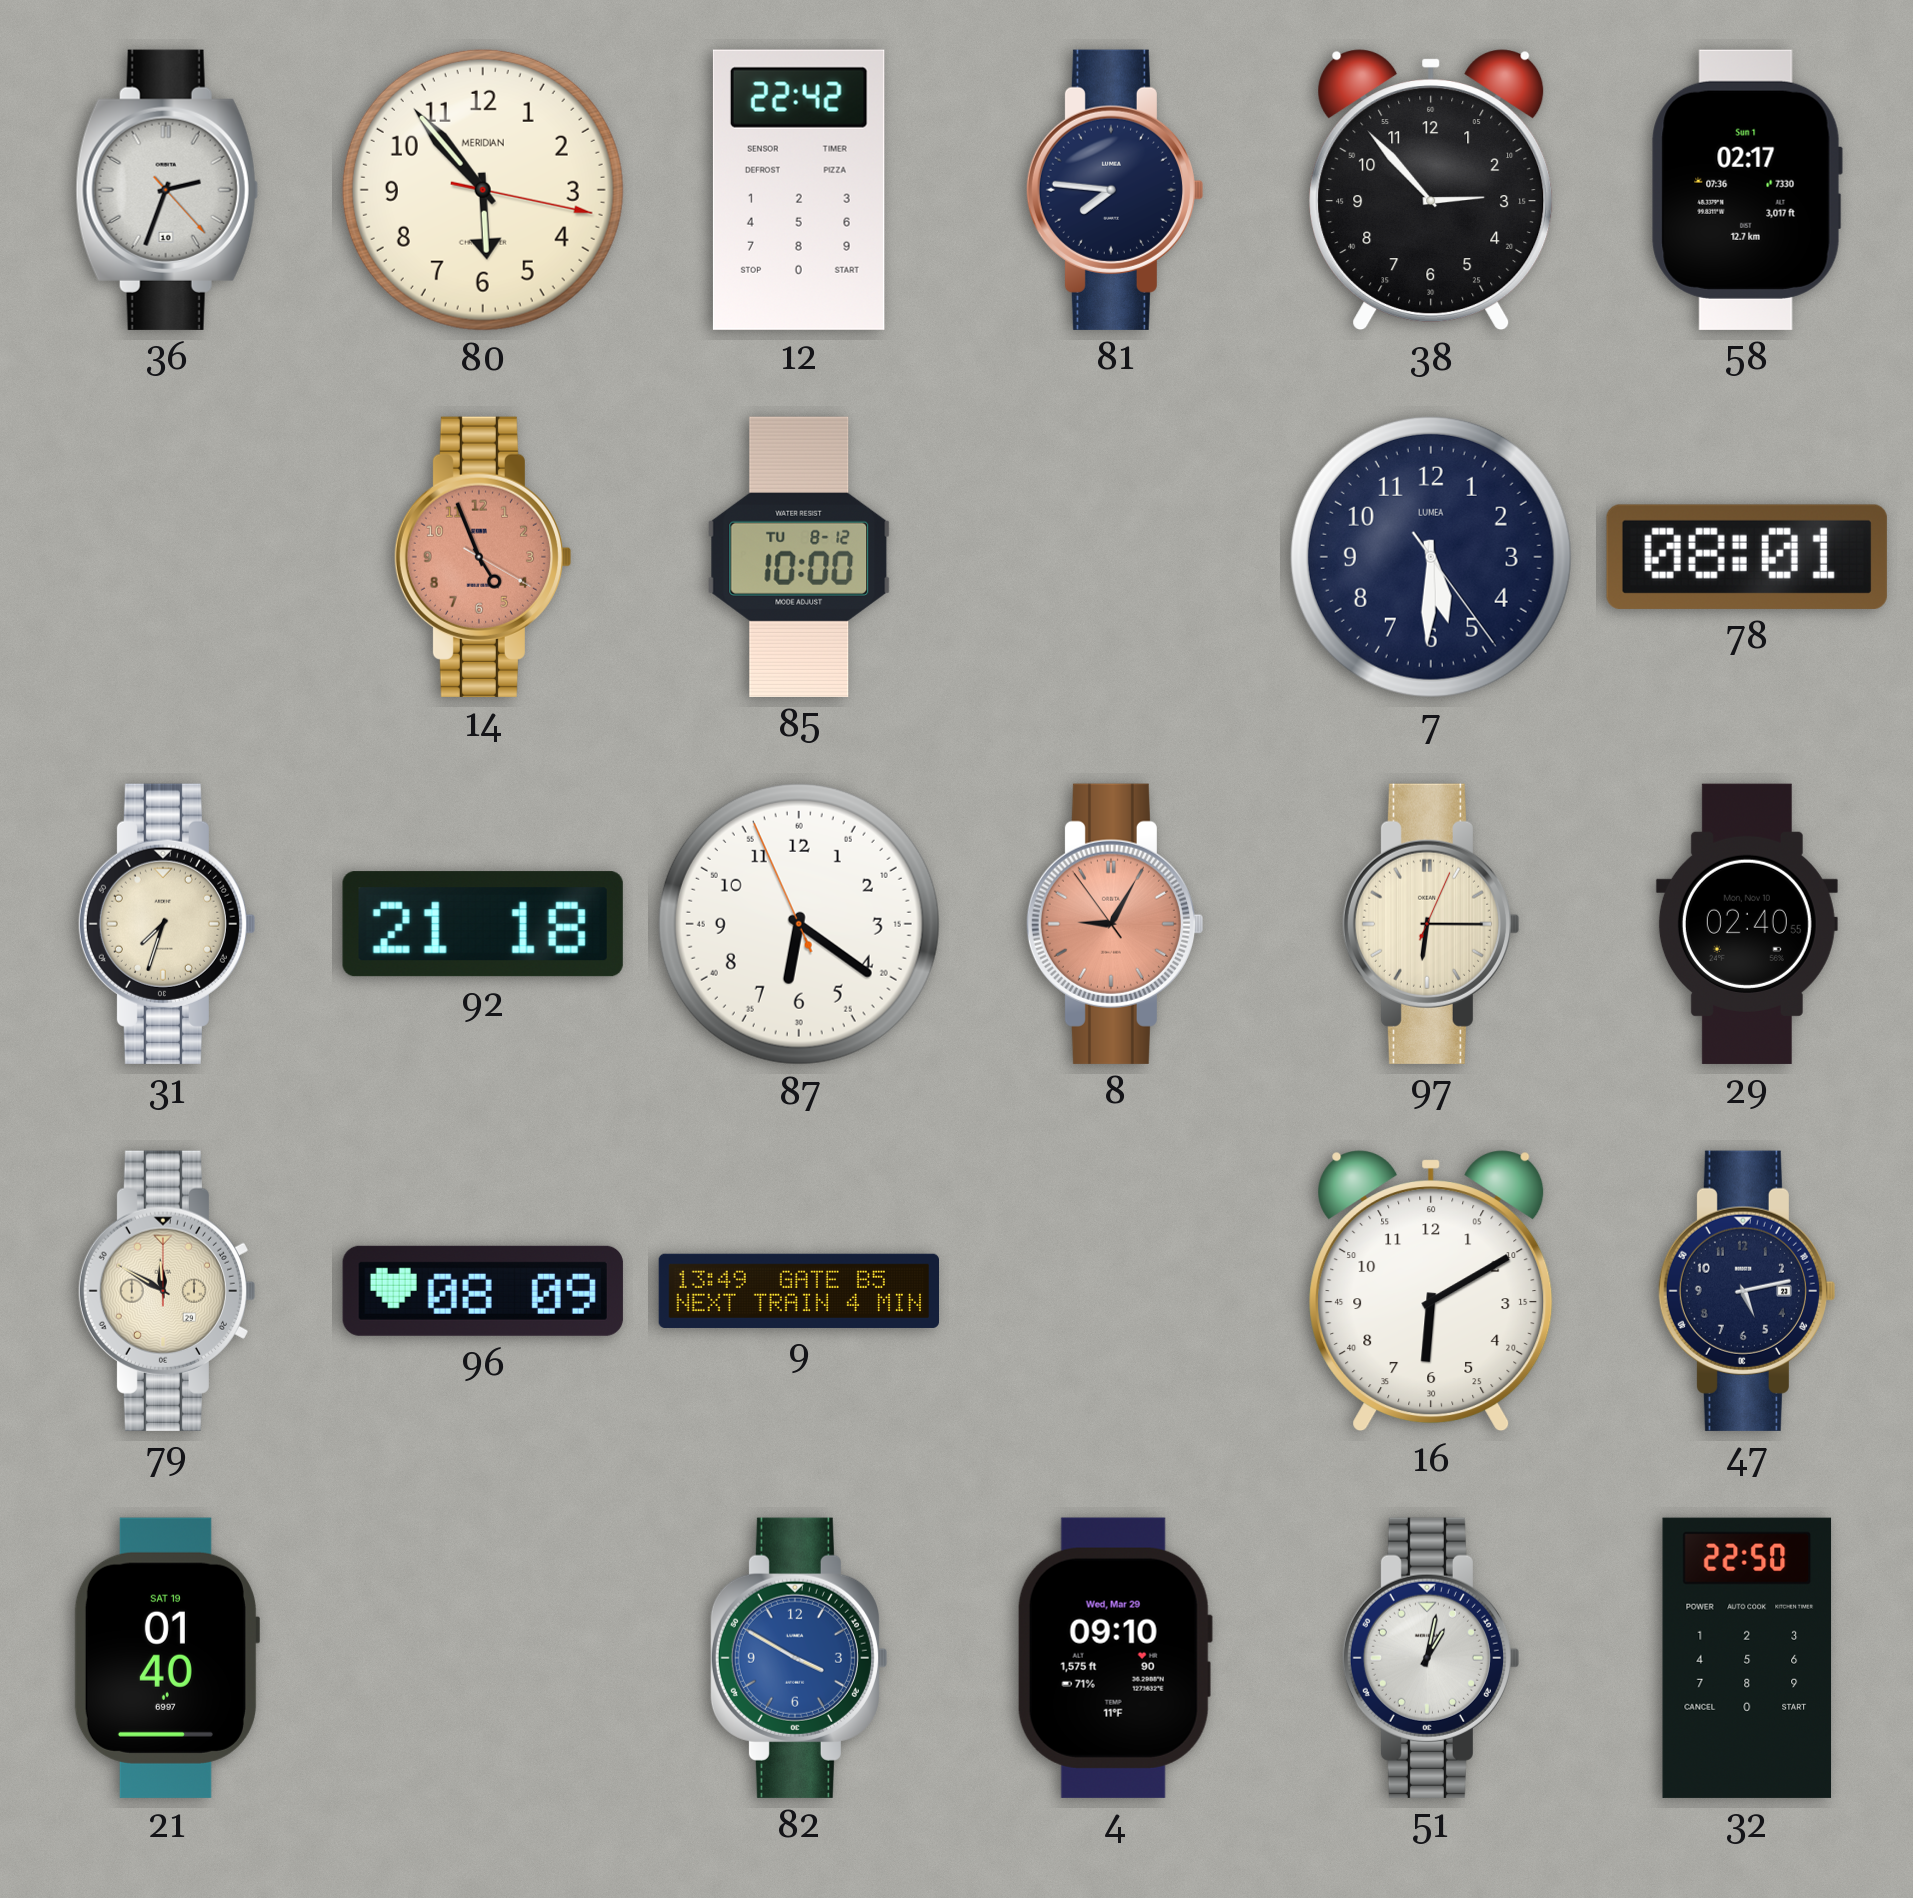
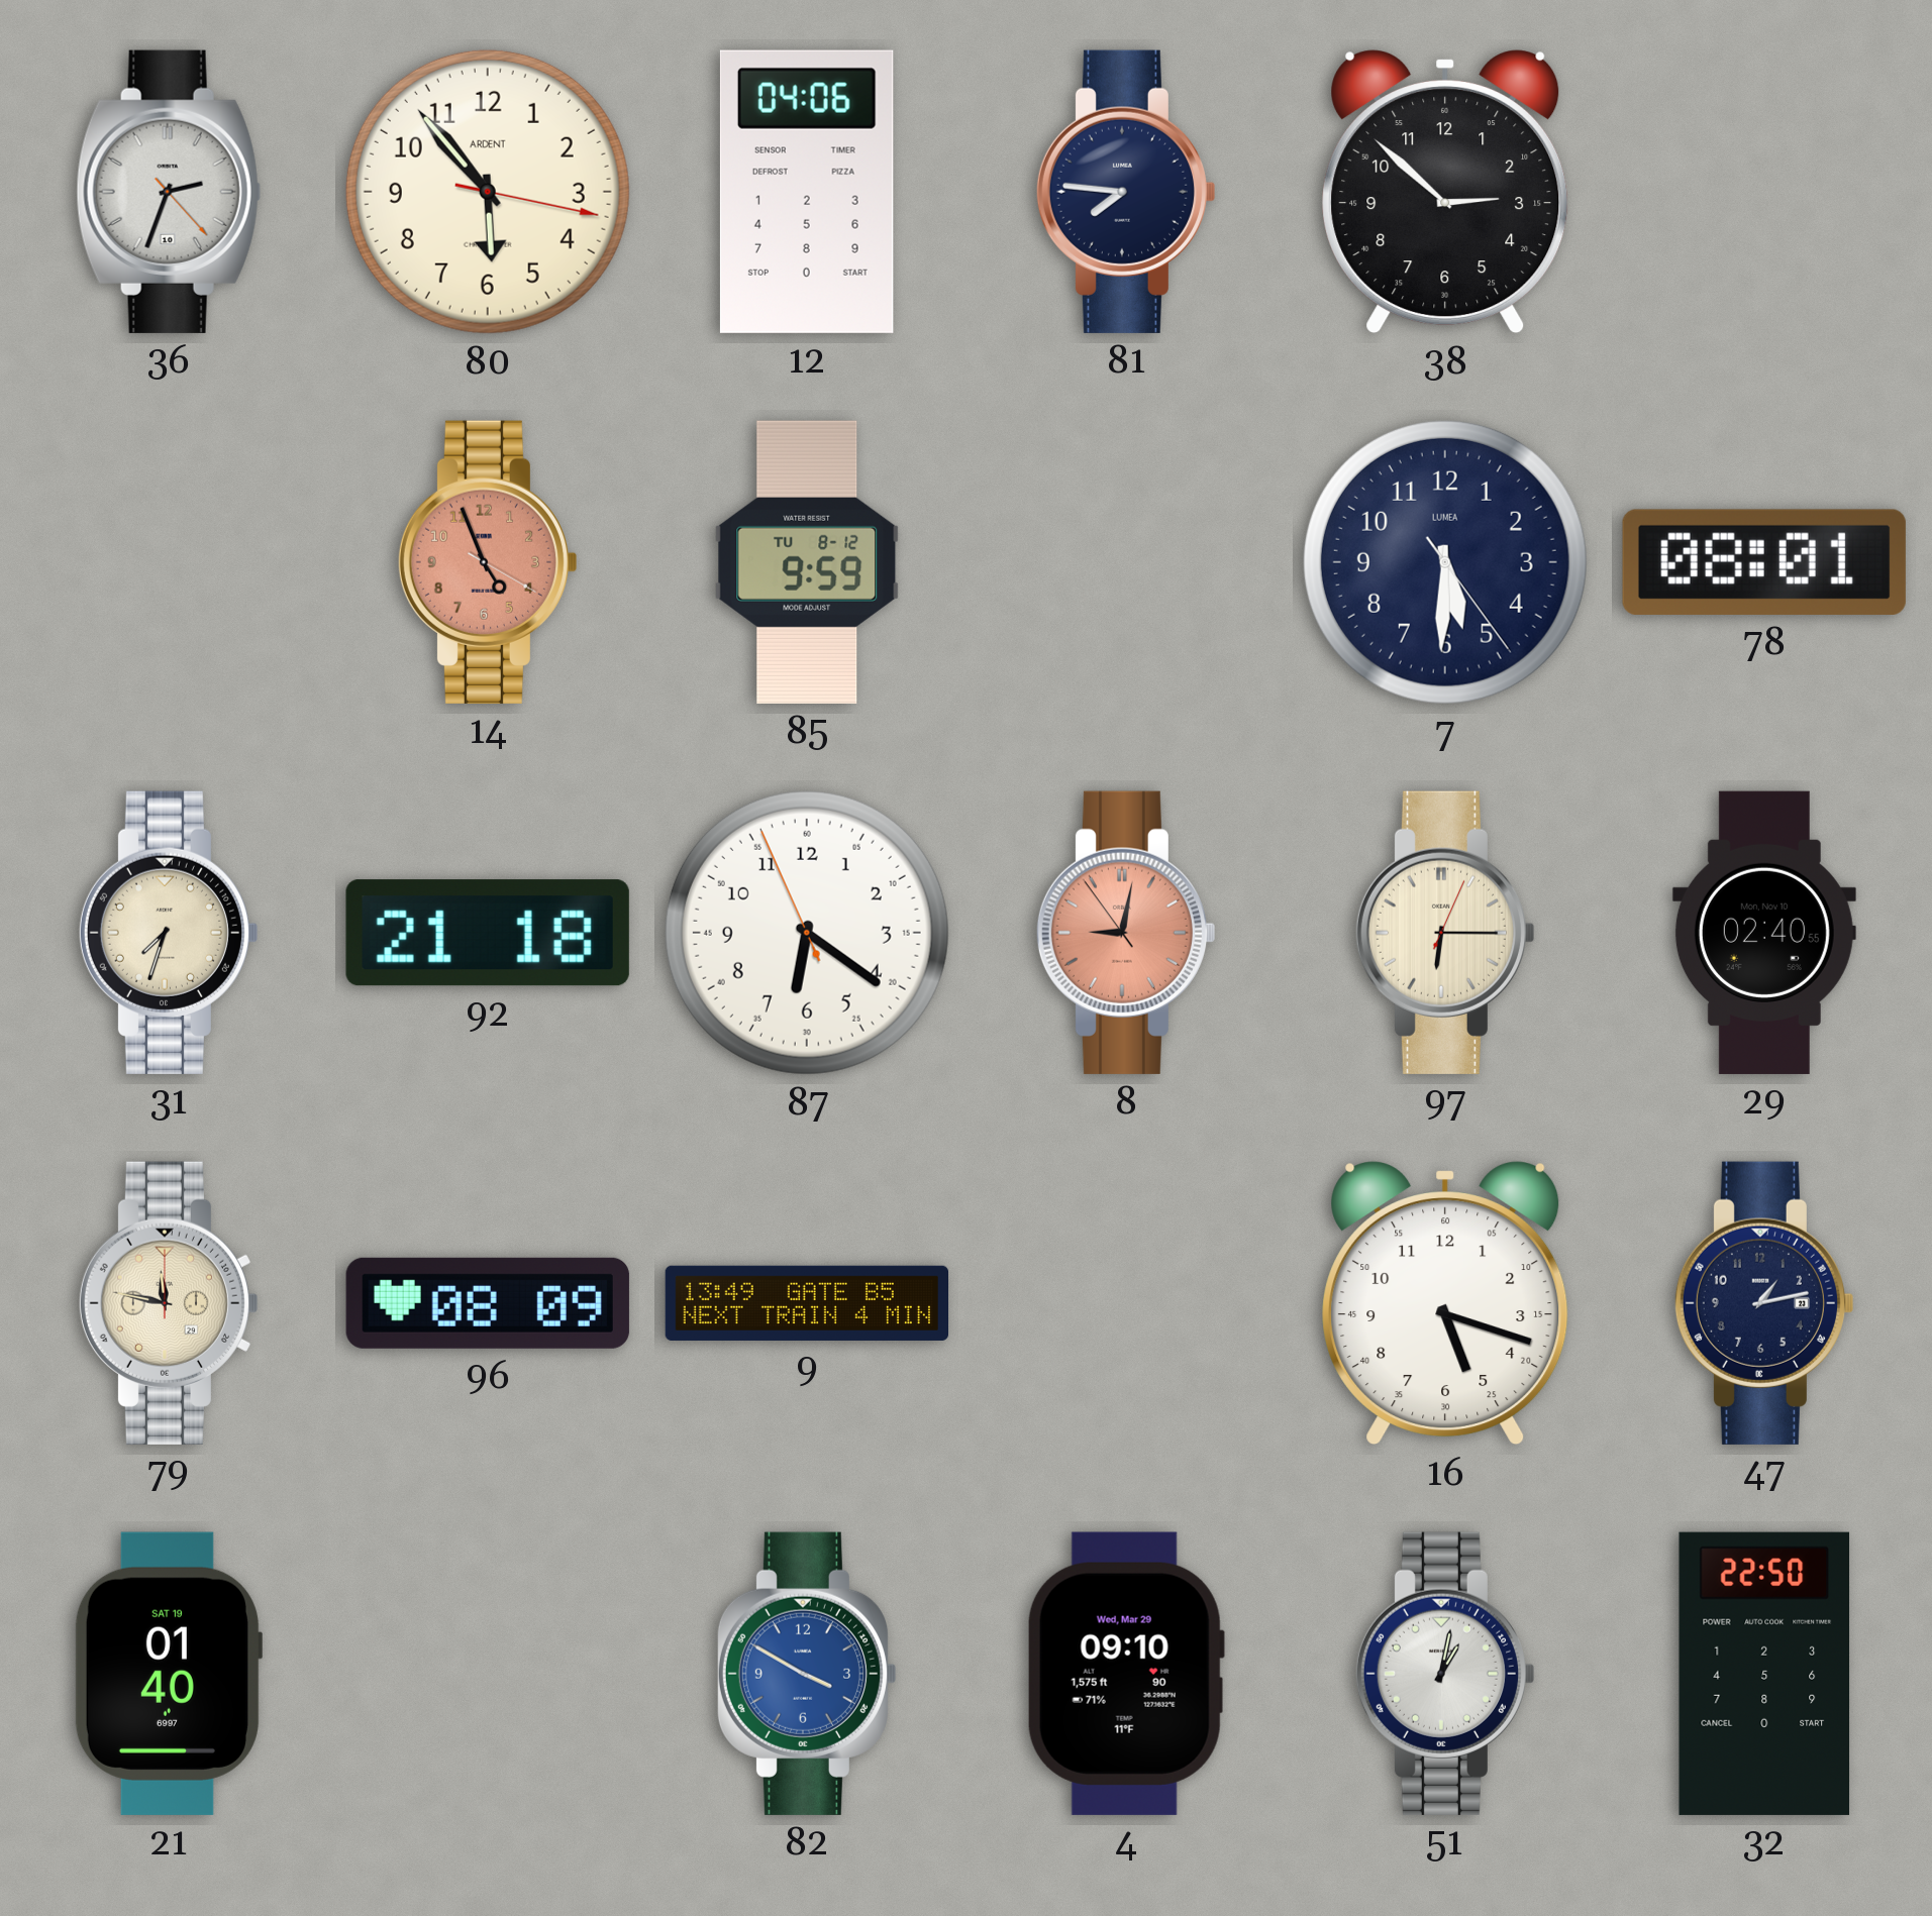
80 brand: MERIDIAN -> ARDENT (488, 192)
12: 22:42 -> 04:06 (807, 192)
38: 2:53 -> 2:52 (1445, 192)
58: 02:17 -> none (1747, 190)
85: 10:00 -> 9:59 (807, 562)
8: 9:04 -> 9:01 (1125, 933)
79: 11:50 -> 11:47 (168, 1303)
16: 6:10 -> 5:18 (1445, 1303)
47: 5:13 -> 1:13 (1763, 1303)
